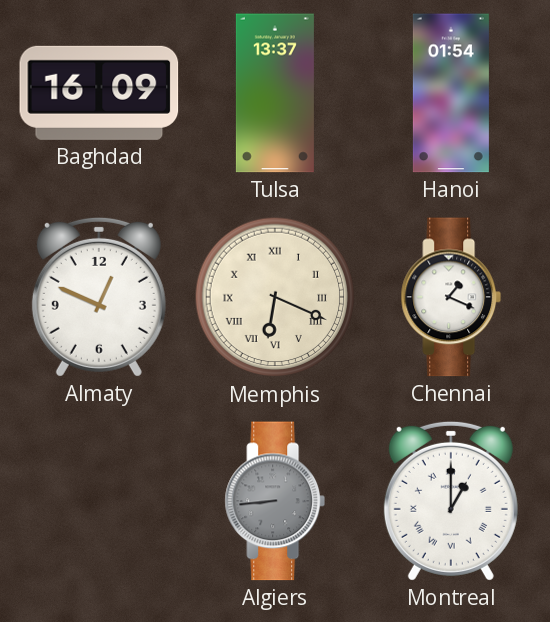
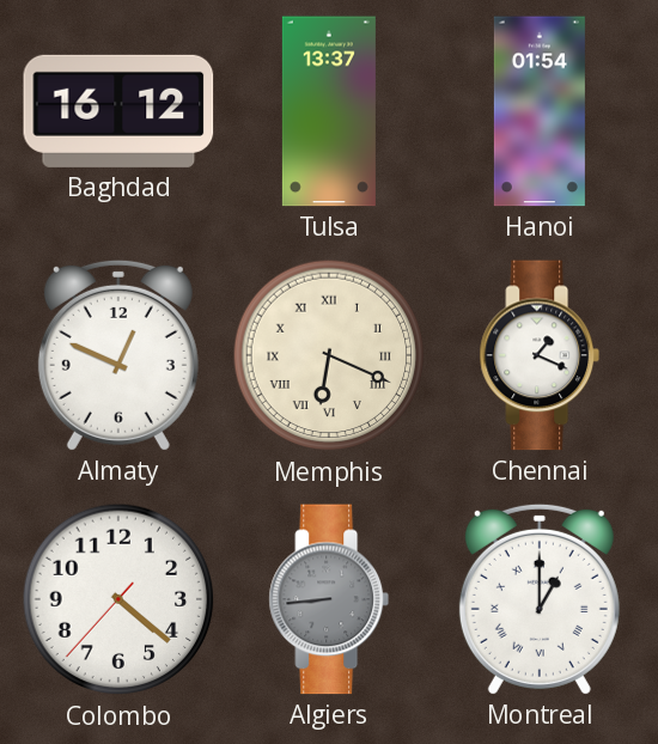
Baghdad: 16:09 -> 16:12 (118, 111)
Colombo: none -> 4:21 (118, 599)
